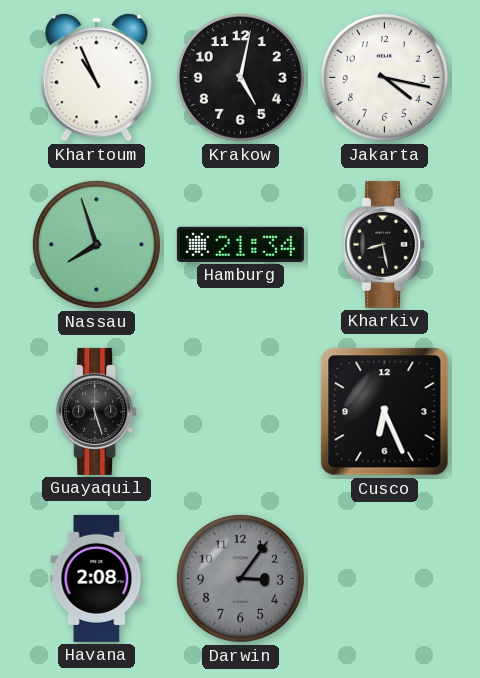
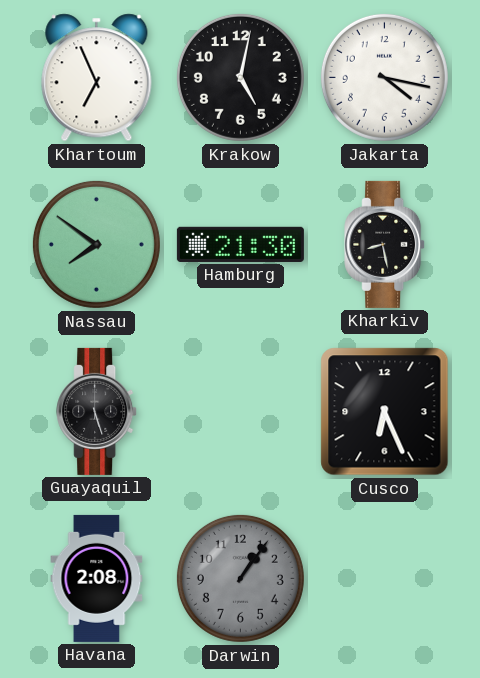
Khartoum: 10:56 -> 6:56 (97, 78)
Nassau: 7:57 -> 7:51 (96, 244)
Hamburg: 21:34 -> 21:30 (240, 244)
Darwin: 3:06 -> 1:06 (240, 578)
